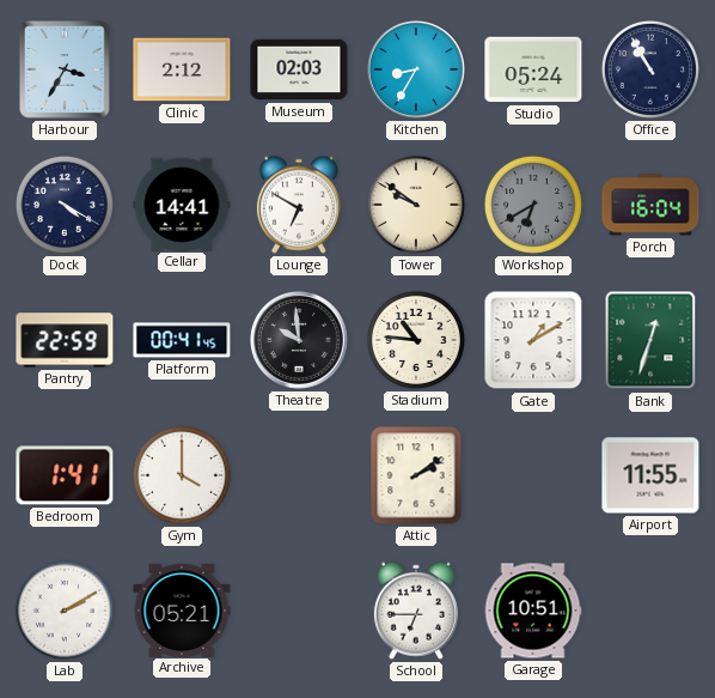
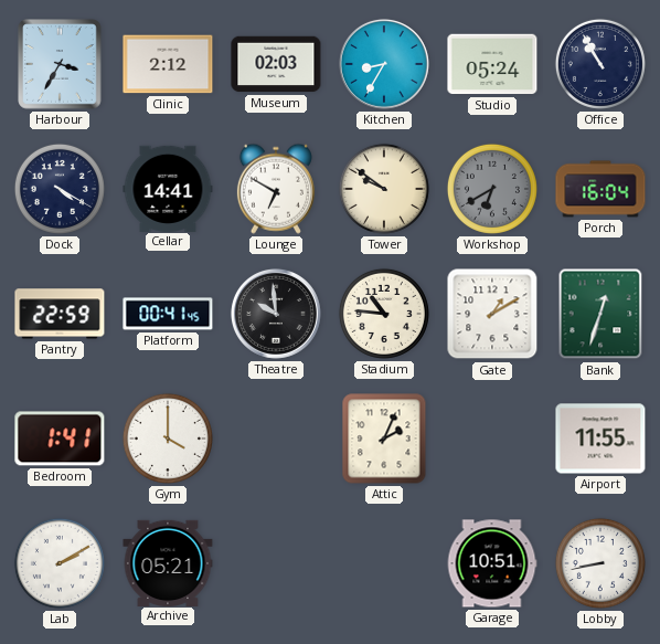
Attic: 2:09 -> 2:04 (384, 439)
School: 6:45 -> none (416, 611)
Lobby: none -> 8:43 (600, 563)
